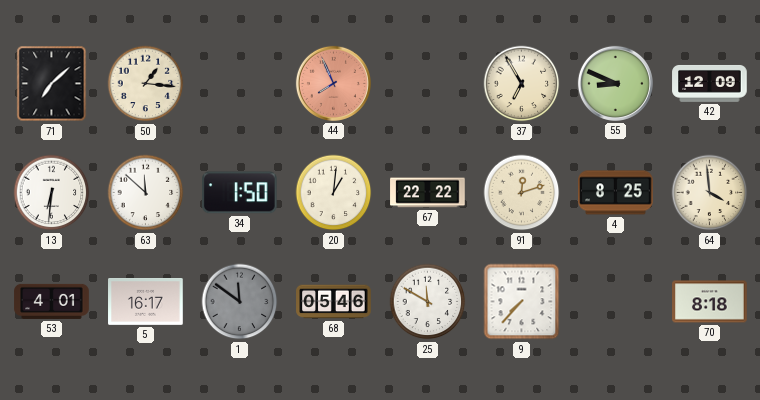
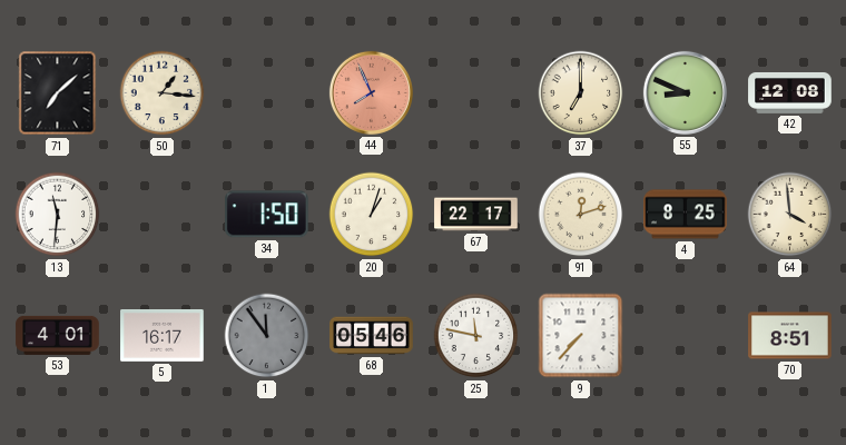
37: 6:55 -> 7:00 (581, 93)
42: 12:09 -> 12:08 (790, 92)
13: 6:31 -> 11:31 (58, 215)
63: 11:52 -> none (146, 193)
20: 1:01 -> 1:03 (372, 215)
67: 22:22 -> 22:17 (476, 215)
1: 11:51 -> 11:54 (267, 336)
25: 11:50 -> 11:47 (476, 336)
70: 8:18 -> 8:51 (790, 336)
